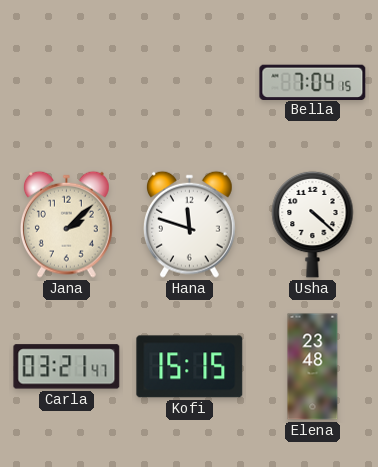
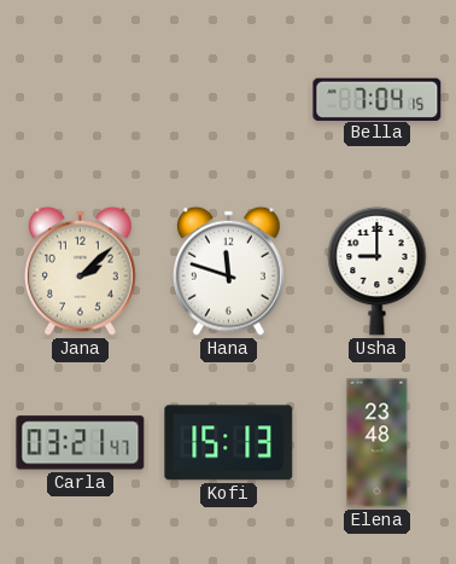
Usha: 4:22 -> 9:00 (378, 271)
Kofi: 15:15 -> 15:13 (229, 443)
